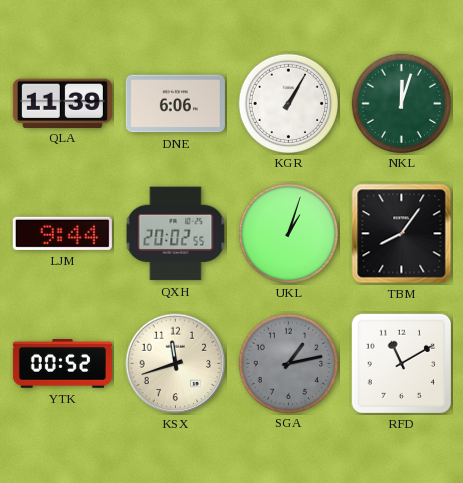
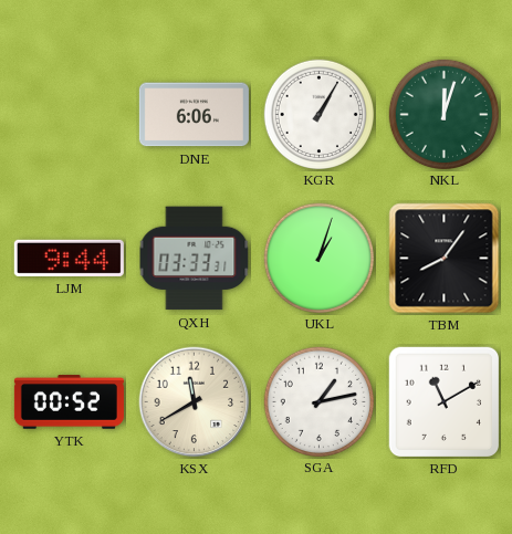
QLA: 11:39 -> none (62, 103)
QXH: 20:02 -> 03:33 (195, 259)
KSX: 11:42 -> 11:40 (195, 402)
SGA dial: grey -> white (318, 401)
